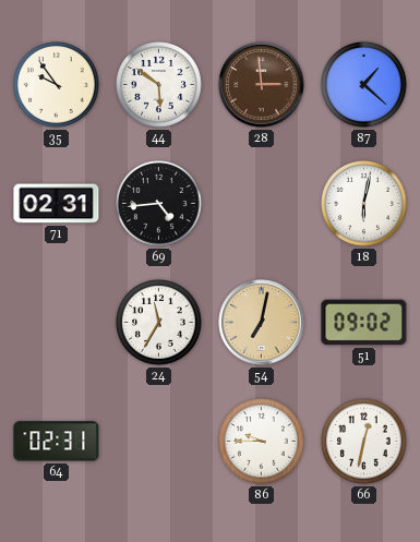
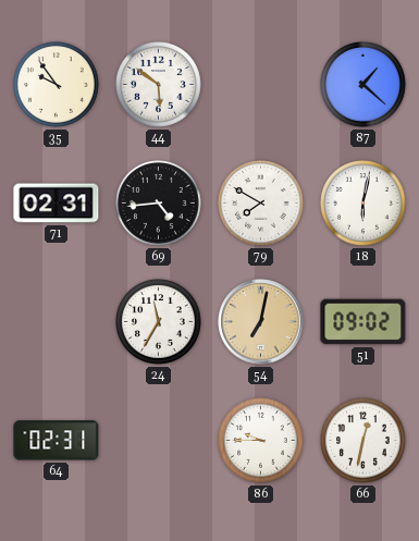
28: 2:59 -> none (262, 85)
79: none -> 7:50 (261, 204)
